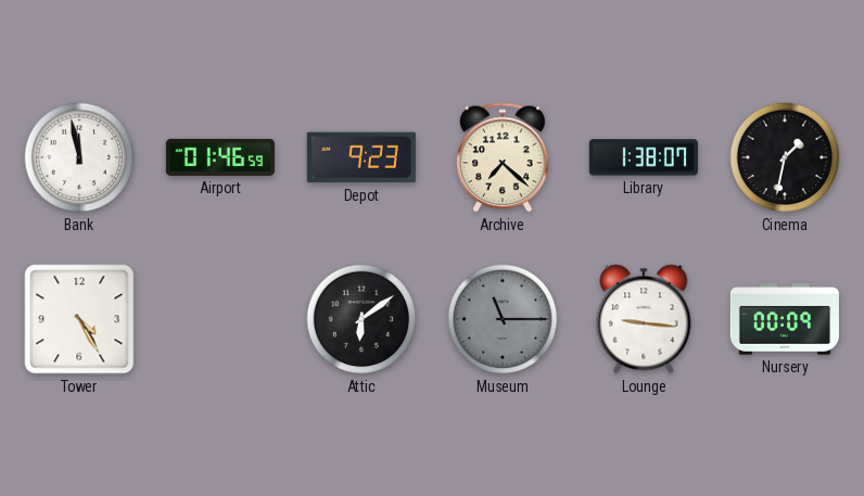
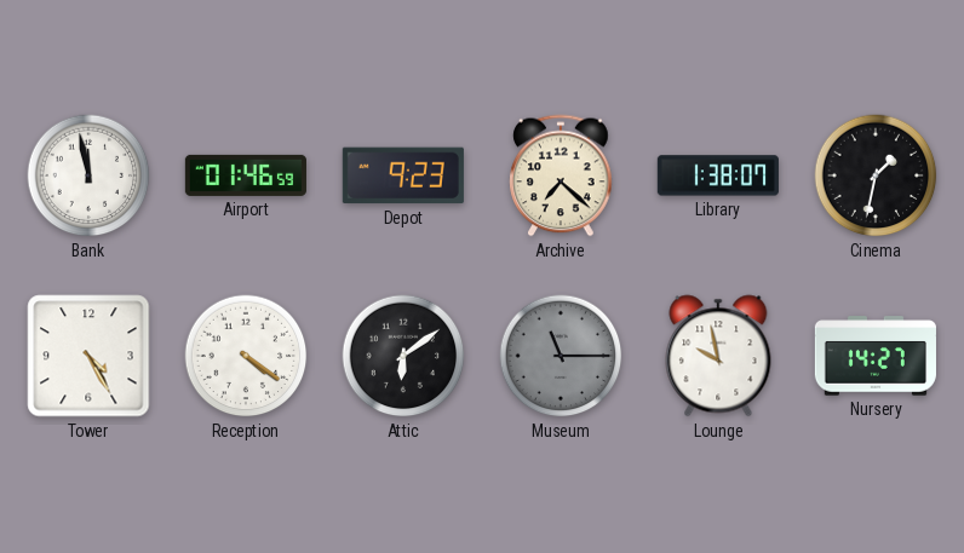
Reception: none -> 4:21 (246, 356)
Lounge: 9:16 -> 9:58 (718, 356)
Nursery: 00:09 -> 14:27 (876, 356)
